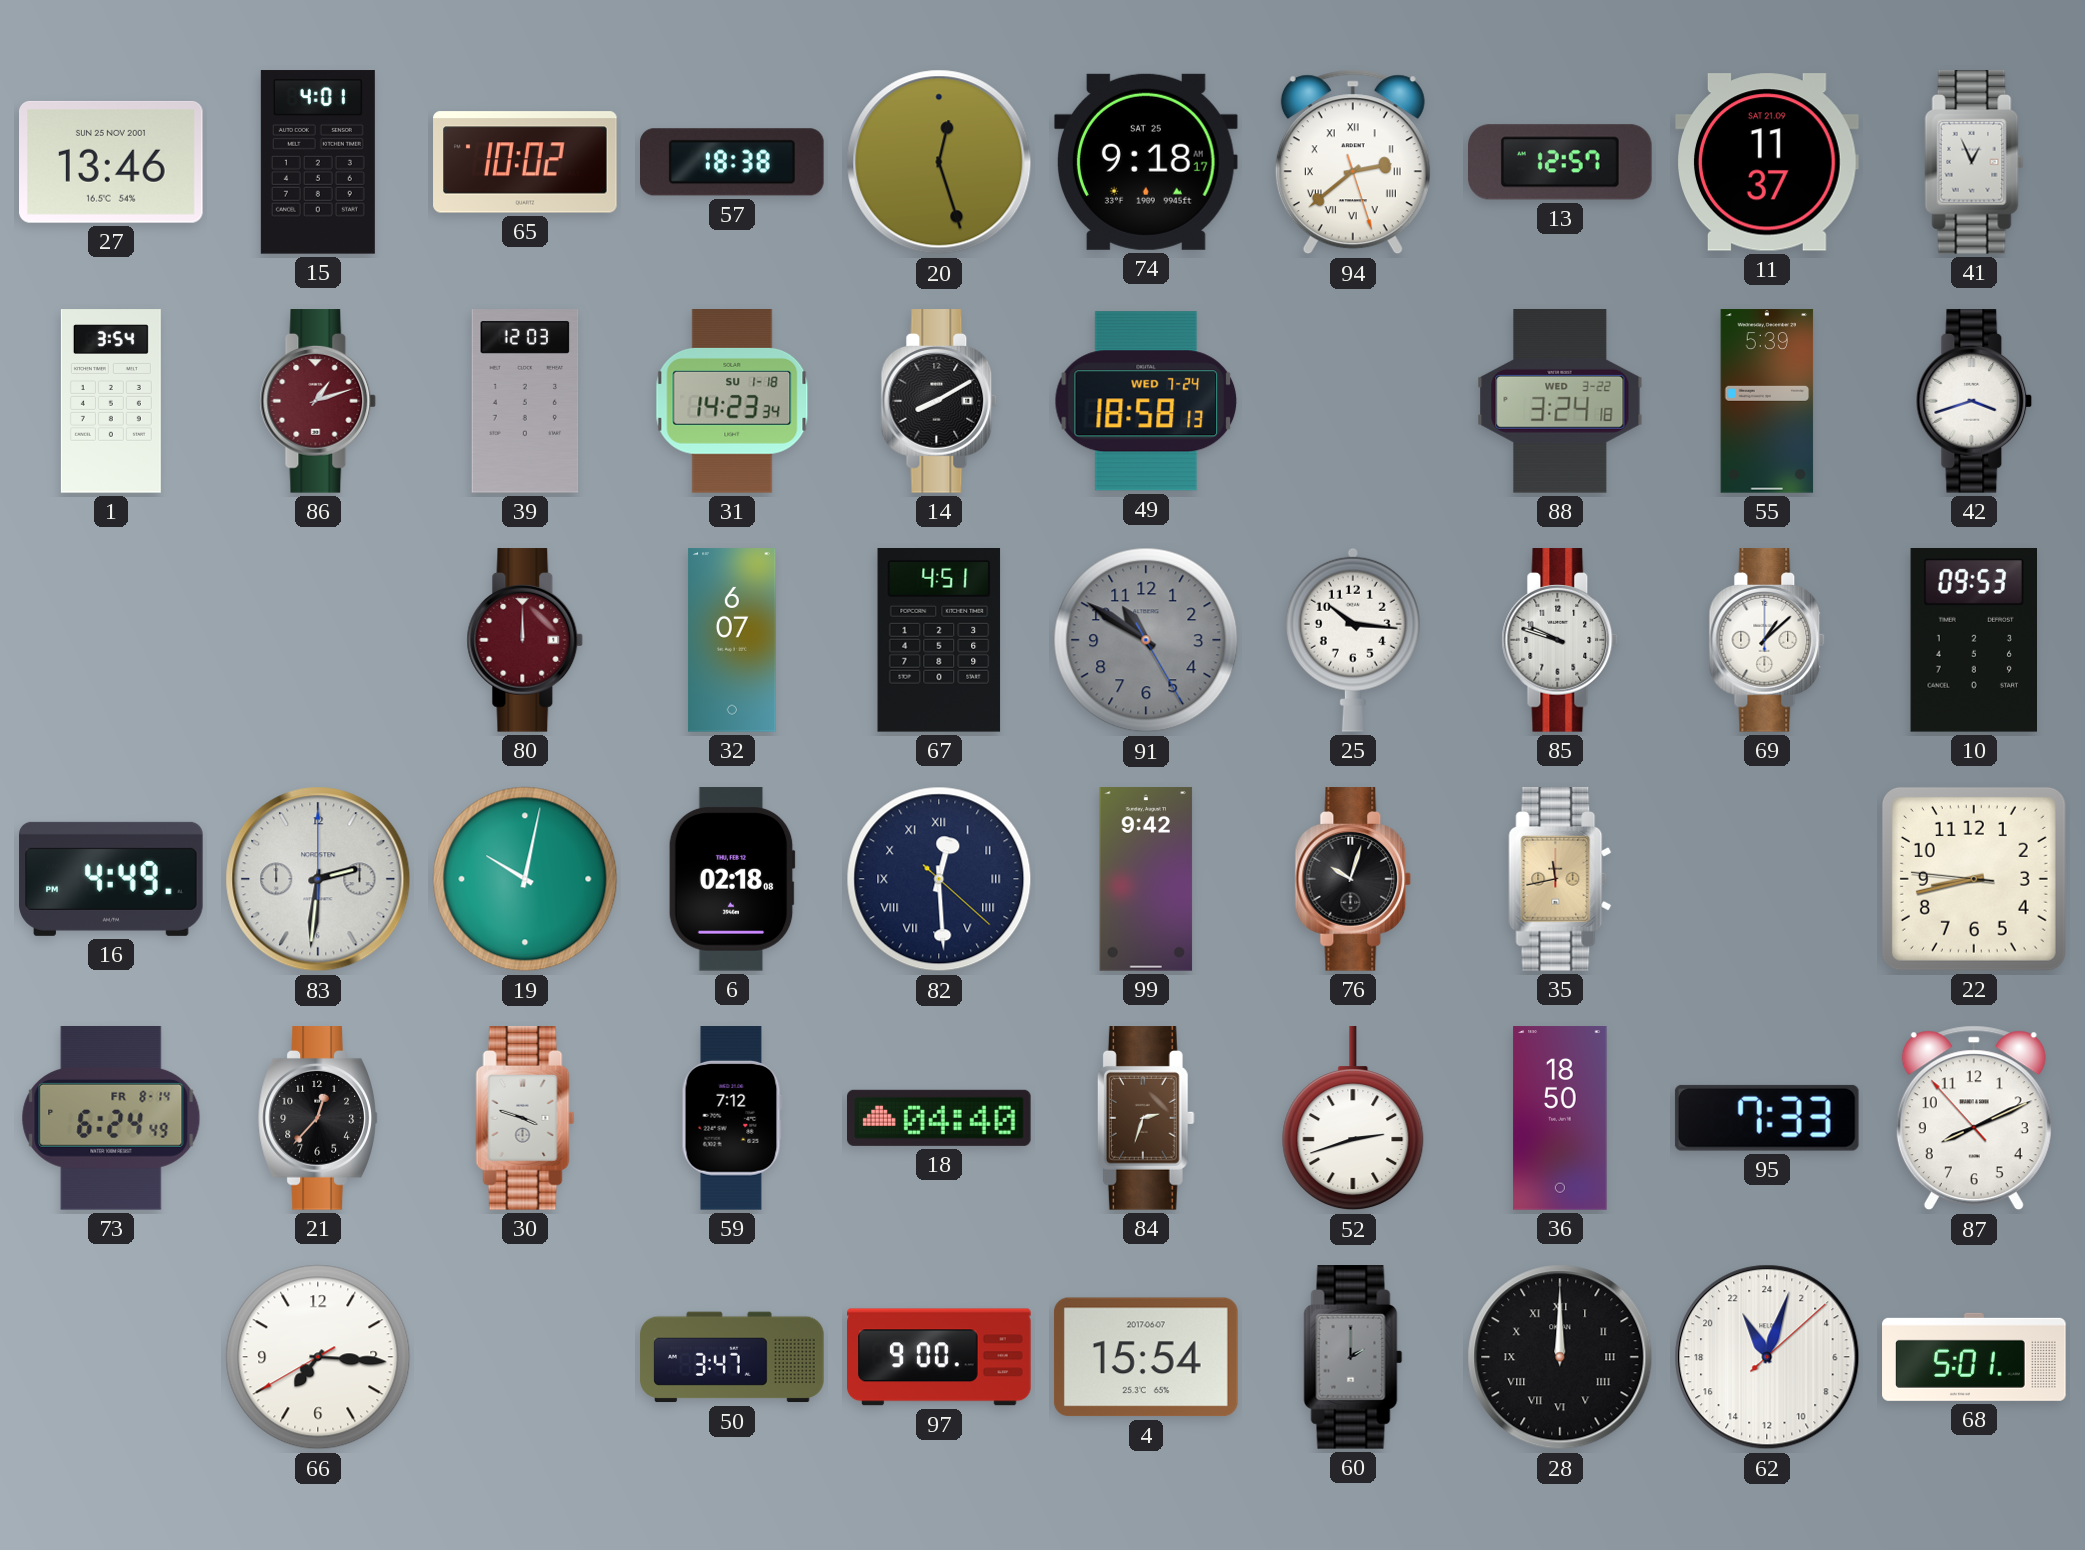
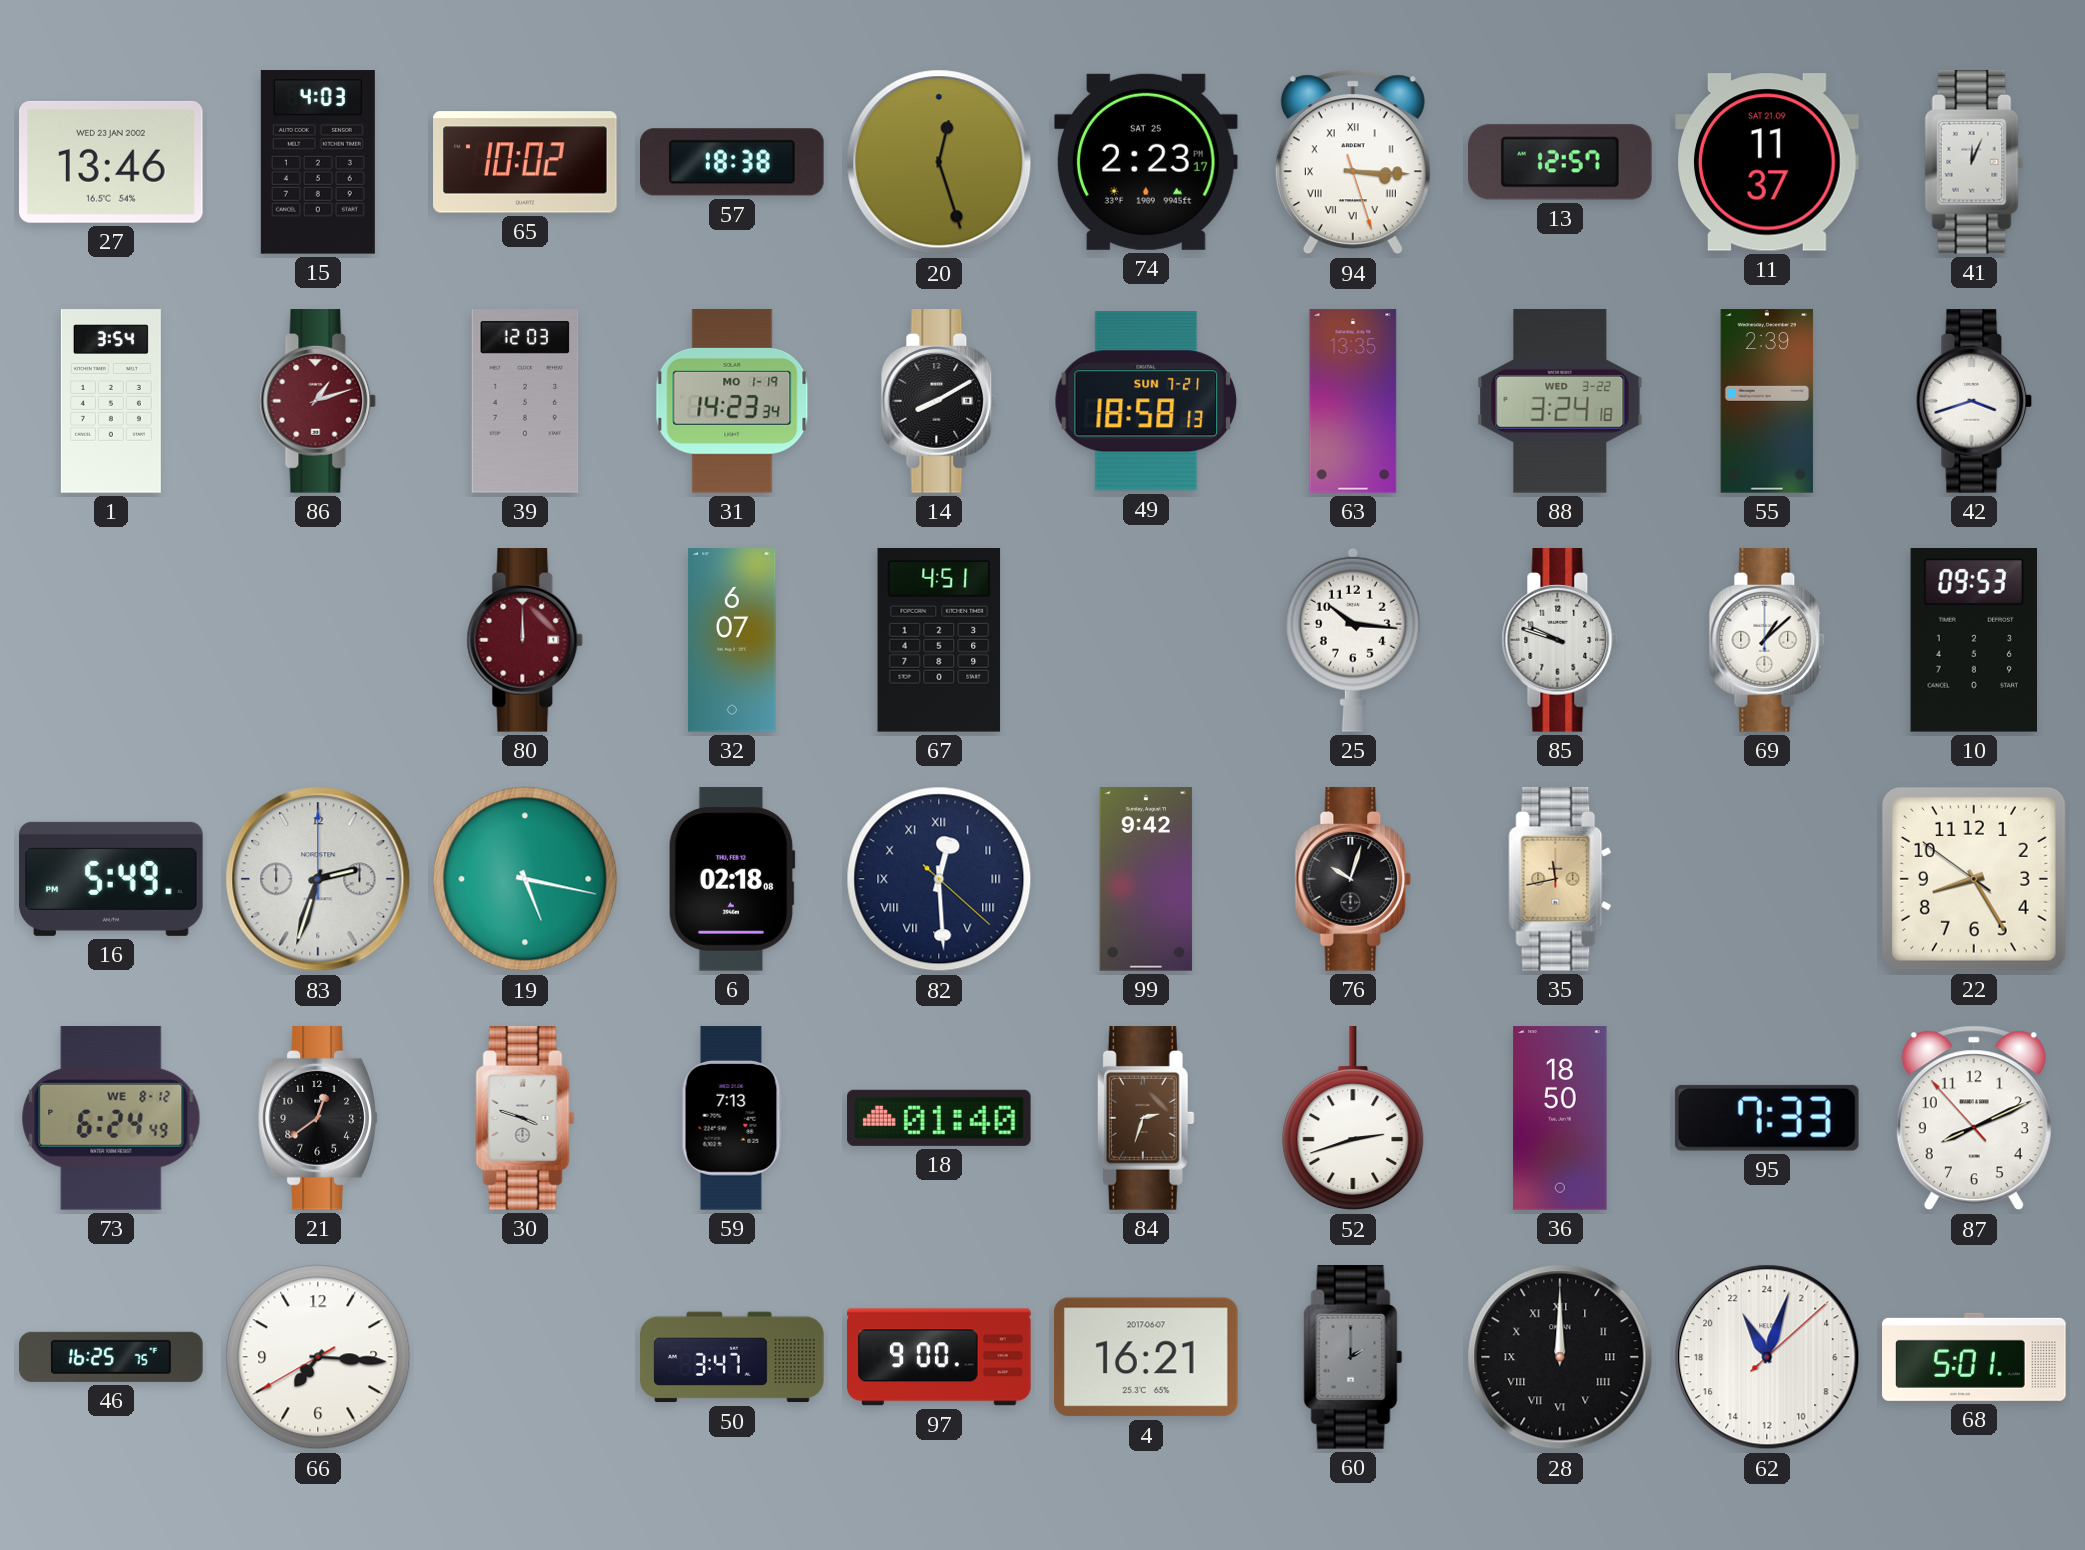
27 date: SUN 25 NOV 2001 -> WED 23 JAN 2002 (112, 162)
15: 4:01 -> 4:03 (318, 162)
74: 9:18 -> 2:23 (1146, 162)
94: 2:38 -> 3:15 (1353, 162)
41: 12:56 -> 12:04 (1974, 162)
31 date: SU 1-18 -> MO 1-19 (732, 401)
49 date: WED 7-24 -> SUN 7-21 (1146, 401)
63: none -> 13:35 (1353, 401)
55: 5:39 -> 2:39 (1767, 401)
91: 10:50 -> none (1146, 640)
16: 4:49 -> 5:49 (111, 879)
83: 2:31 -> 2:33 (318, 879)
19: 10:02 -> 5:17 (525, 879)
22: 8:42 -> 8:24 (1974, 879)
73 date: FR 8-14 -> WE 8-12 (111, 1119)
21: 12:37 -> 12:39 (318, 1118)
59: 7:12 -> 7:13 (732, 1118)
18: 04:40 -> 01:40 (940, 1118)
46: none -> 16:25 (111, 1357)
4: 15:54 -> 16:21 (1146, 1357)
